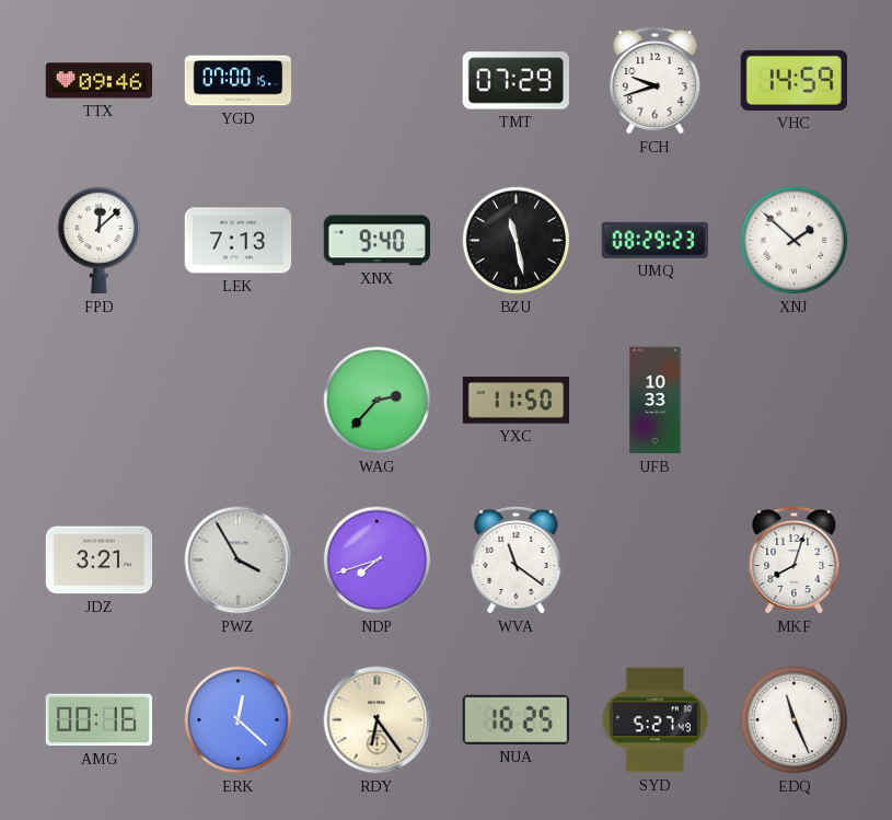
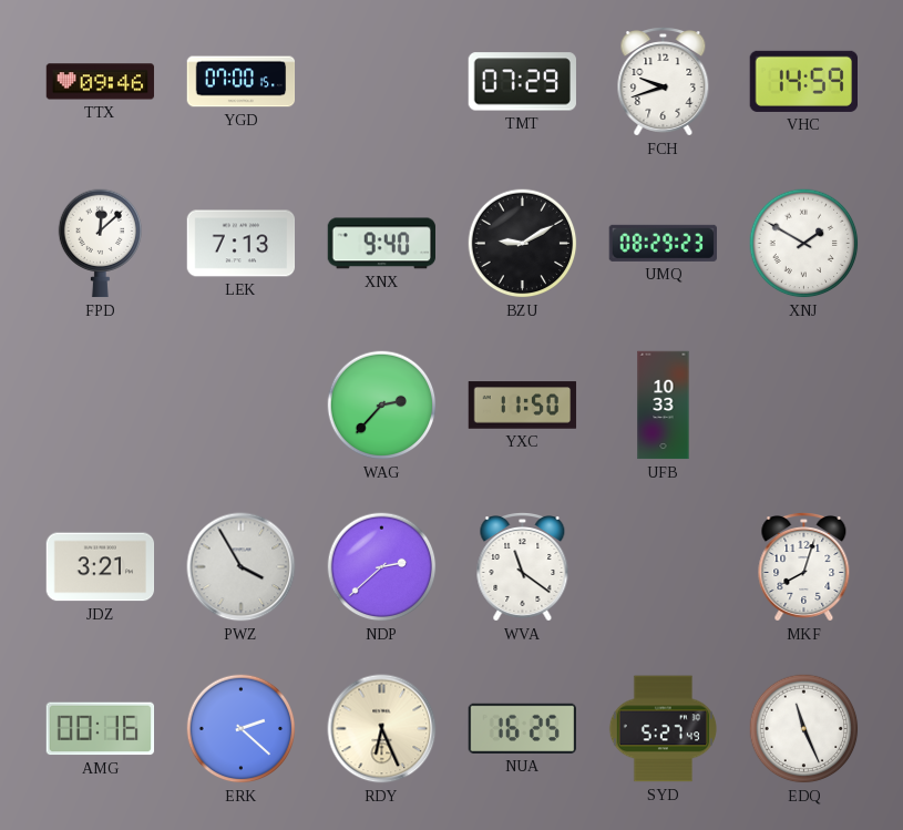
BZU: 11:28 -> 9:10 (523, 244)
XNJ: 1:52 -> 1:50 (804, 244)
NDP: 7:42 -> 2:38 (382, 567)
ERK: 12:22 -> 2:22 (242, 729)
RDY: 6:24 -> 6:26 (382, 729)
